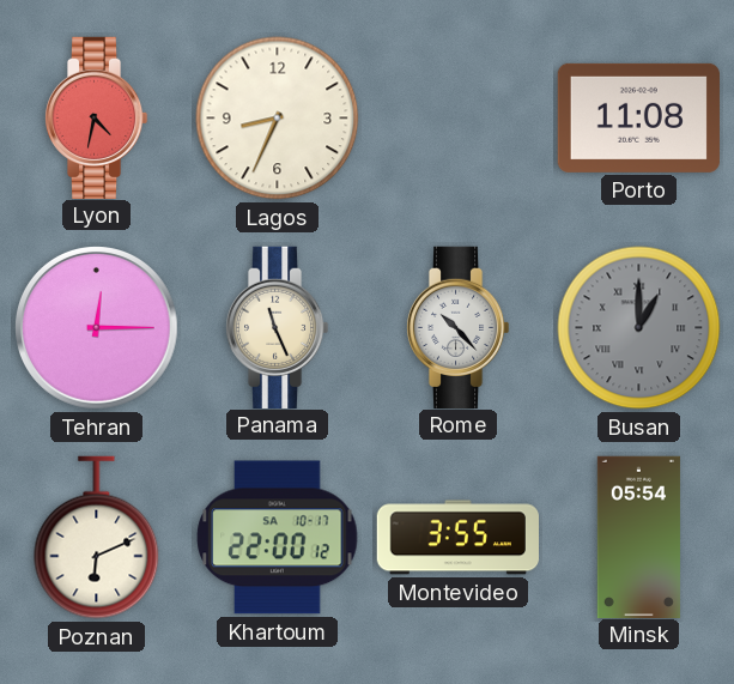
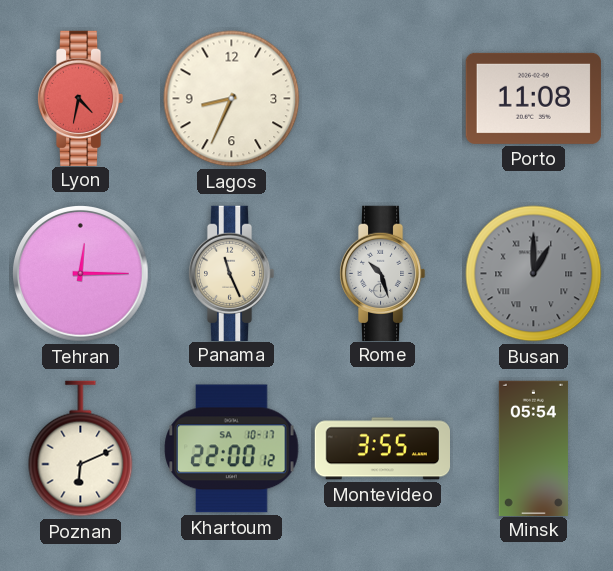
Rome: 10:23 -> 10:27 (382, 273)
